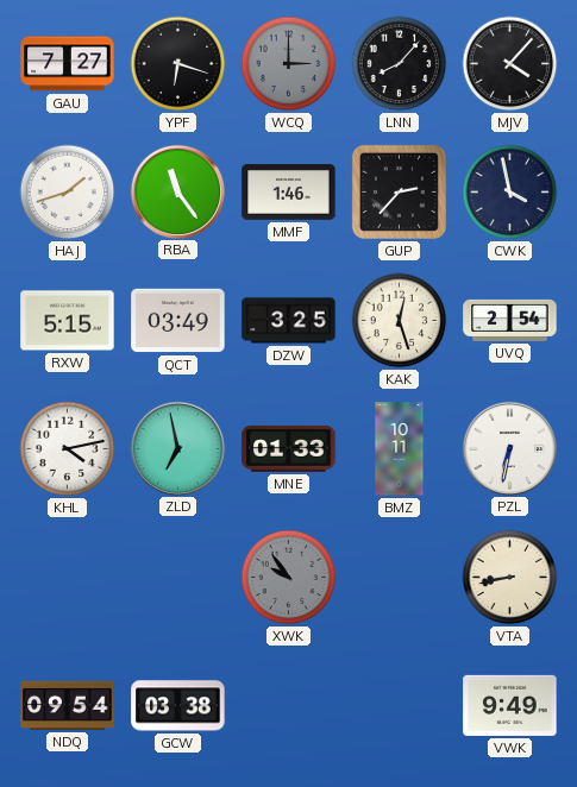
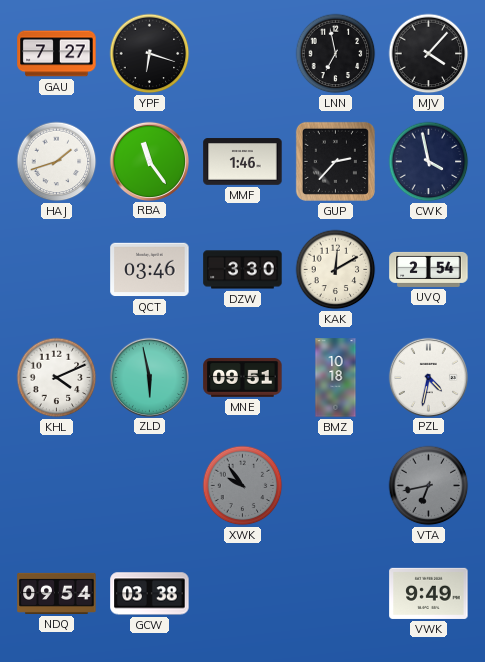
WCQ: 3:00 -> none (289, 64)
LNN: 8:07 -> 6:58 (336, 54)
RXW: 5:15 -> none (68, 321)
QCT: 03:49 -> 03:46 (150, 270)
DZW: 3:25 -> 3:30 (243, 270)
KAK: 12:27 -> 12:10 (336, 270)
KHL: 4:13 -> 4:11 (57, 378)
ZLD: 6:58 -> 5:58 (149, 377)
MNE: 01:33 -> 09:51 (243, 377)
BMZ: 10:11 -> 10:18 (336, 378)
PZL: 6:32 -> 4:32 (428, 377)
VTA: 8:43 -> 6:43 (429, 486)
VTA dial: cream -> grey (429, 486)
